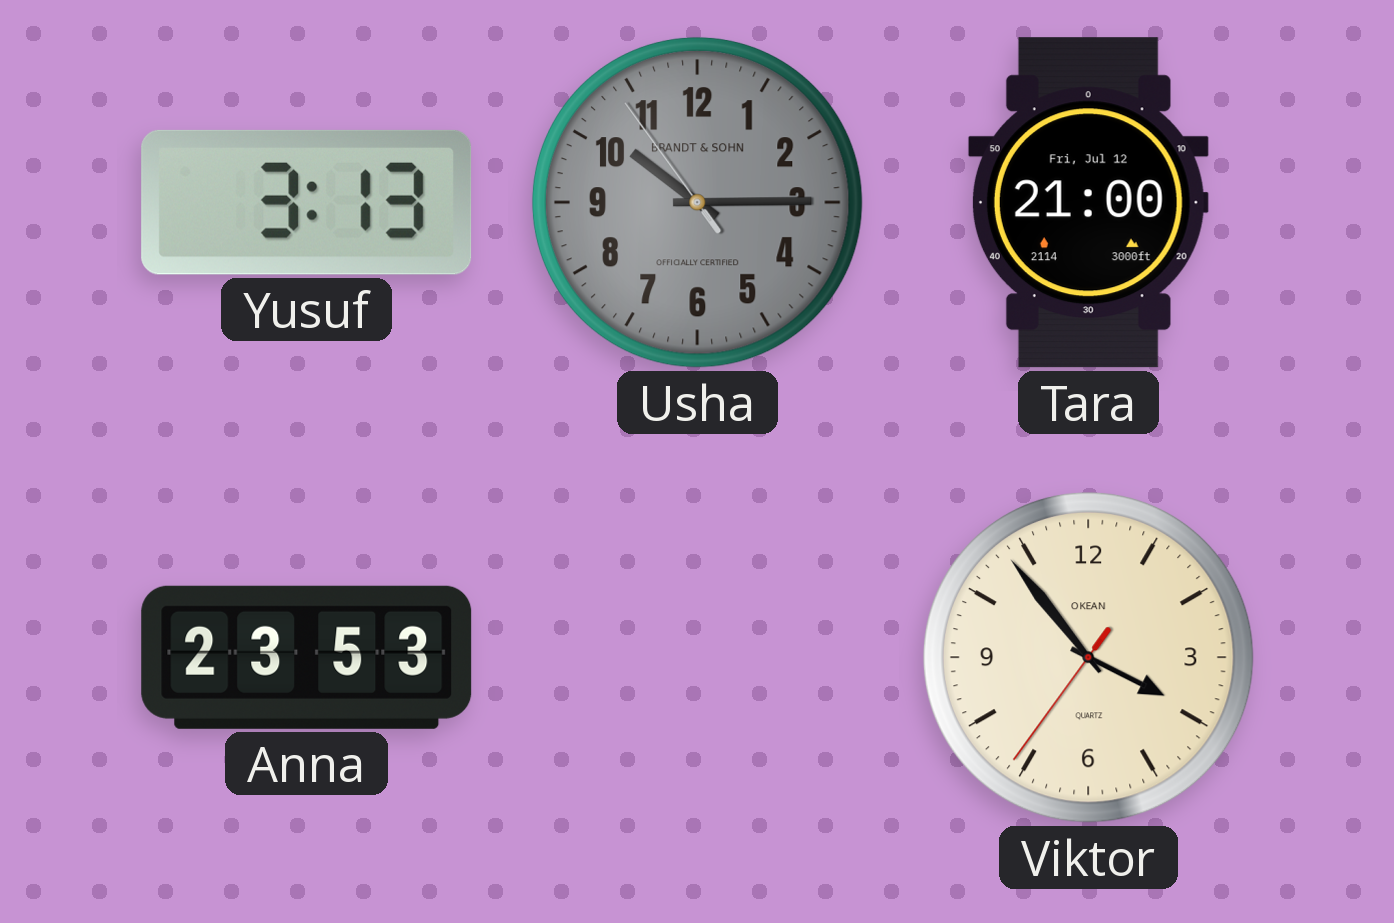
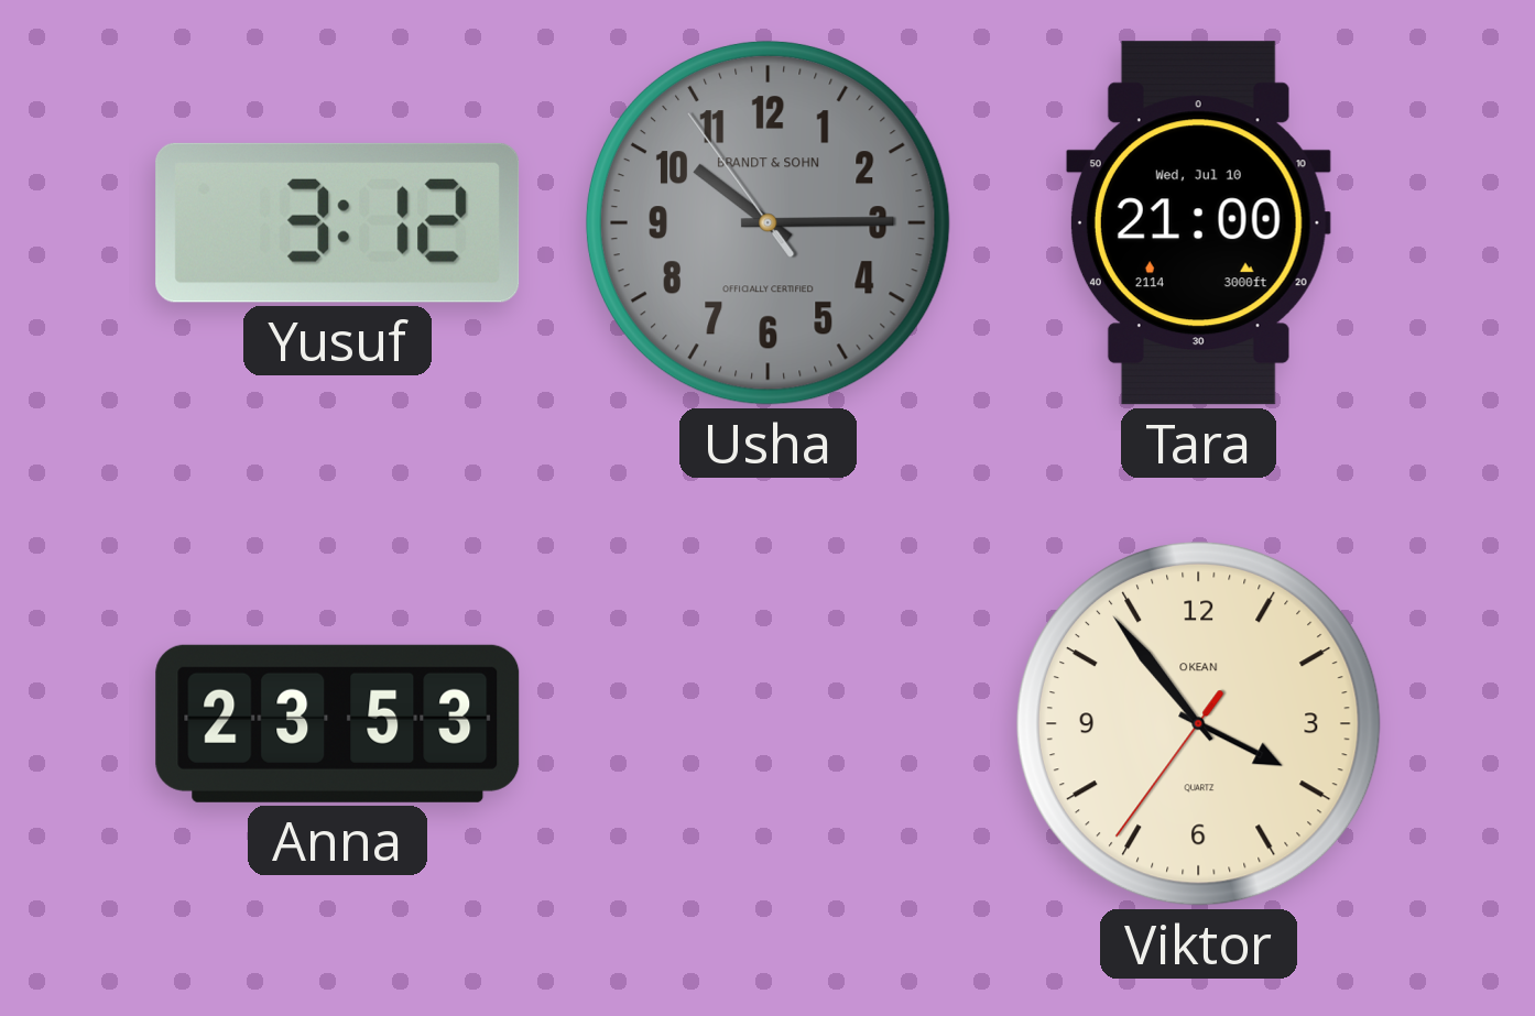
Yusuf: 3:13 -> 3:12 (338, 222)
Tara date: Fri, Jul 12 -> Wed, Jul 10 (1198, 223)
